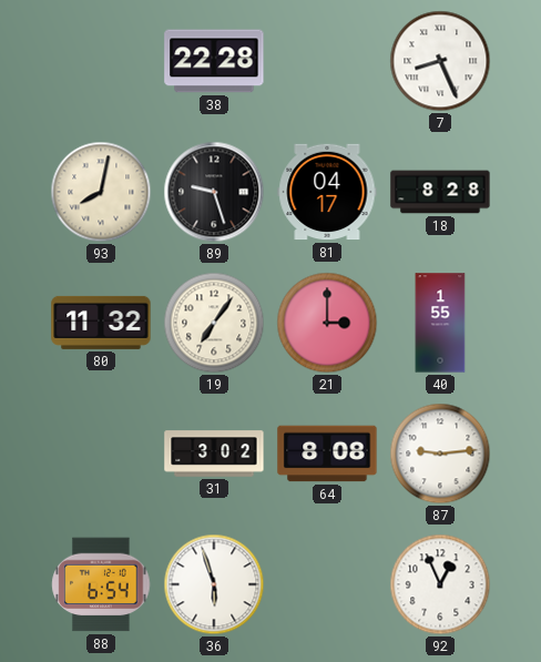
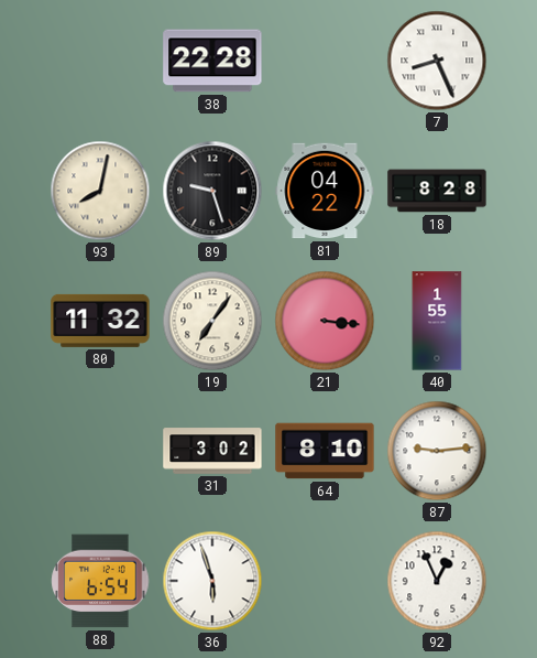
81: 04:17 -> 04:22 (325, 191)
21: 3:00 -> 3:16 (325, 321)
64: 8:08 -> 8:10 (325, 451)
